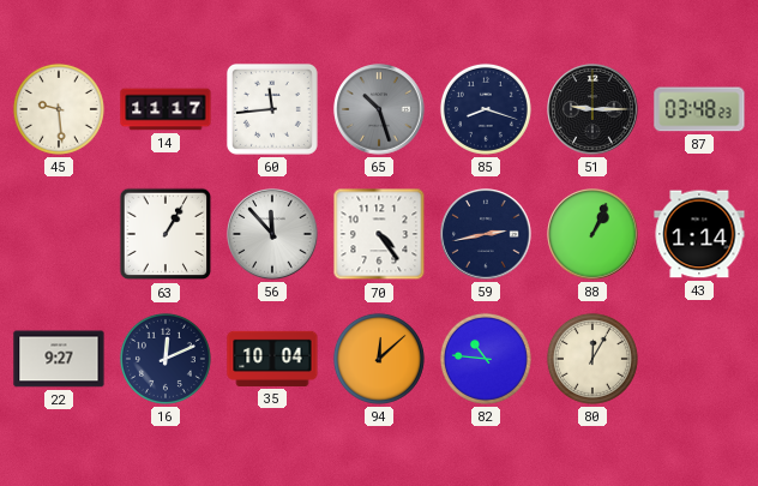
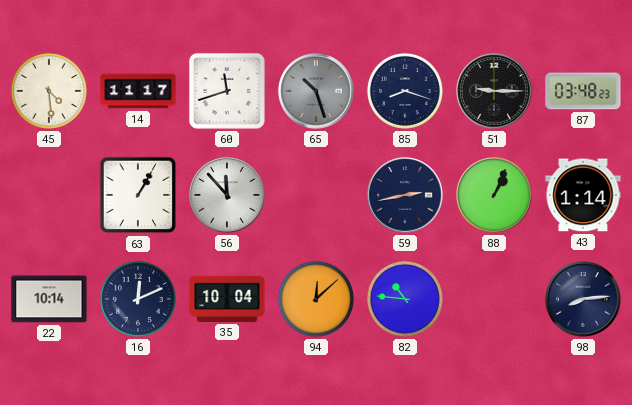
45: 9:29 -> 4:29 (49, 91)
60: 11:44 -> 11:42 (227, 91)
70: 4:24 -> none (379, 234)
22: 9:27 -> 10:14 (49, 299)
80: 12:05 -> none (592, 359)
98: none -> 8:14 (583, 299)
